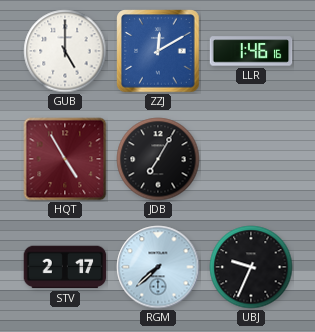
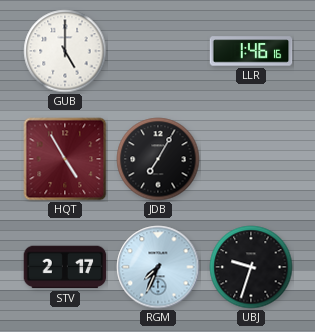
ZZJ: 12:10 -> none (158, 51)
RGM: 7:38 -> 7:34 (158, 267)
UBJ: 9:34 -> 9:33 (251, 267)
